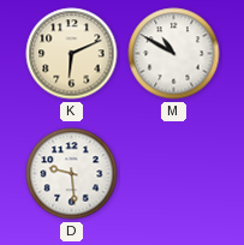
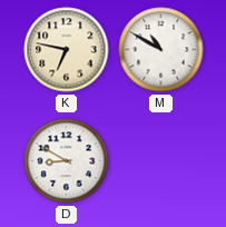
K: 6:11 -> 6:47 (67, 50)
D: 9:29 -> 8:50 (67, 161)
